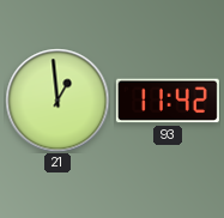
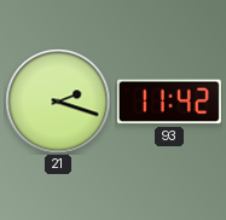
21: 12:59 -> 2:18 (58, 102)
